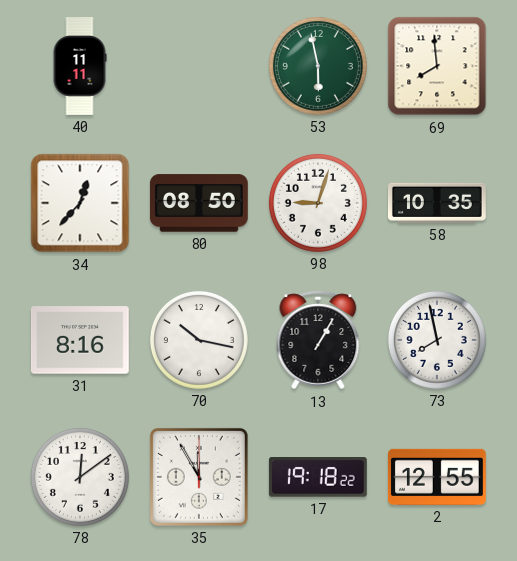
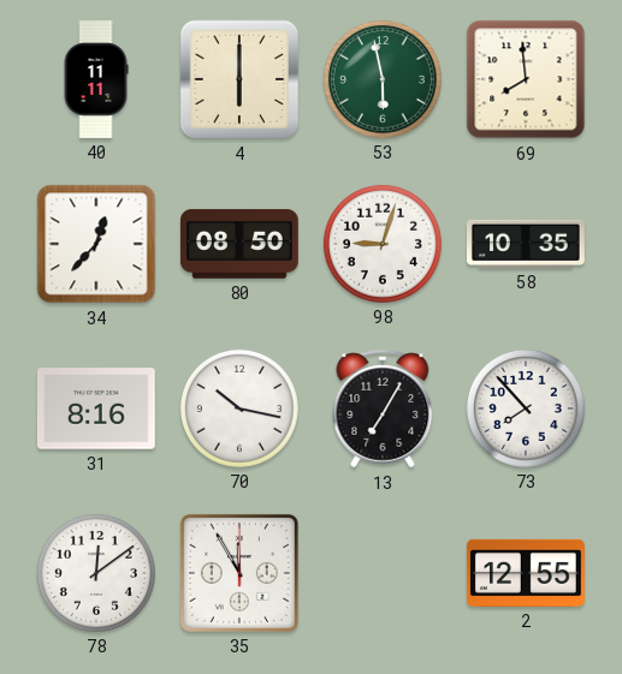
4: none -> 6:00 (239, 79)
13: 1:05 -> 7:05 (383, 408)
73: 7:58 -> 7:53 (526, 408)
17: 19:18 -> none (318, 477)
